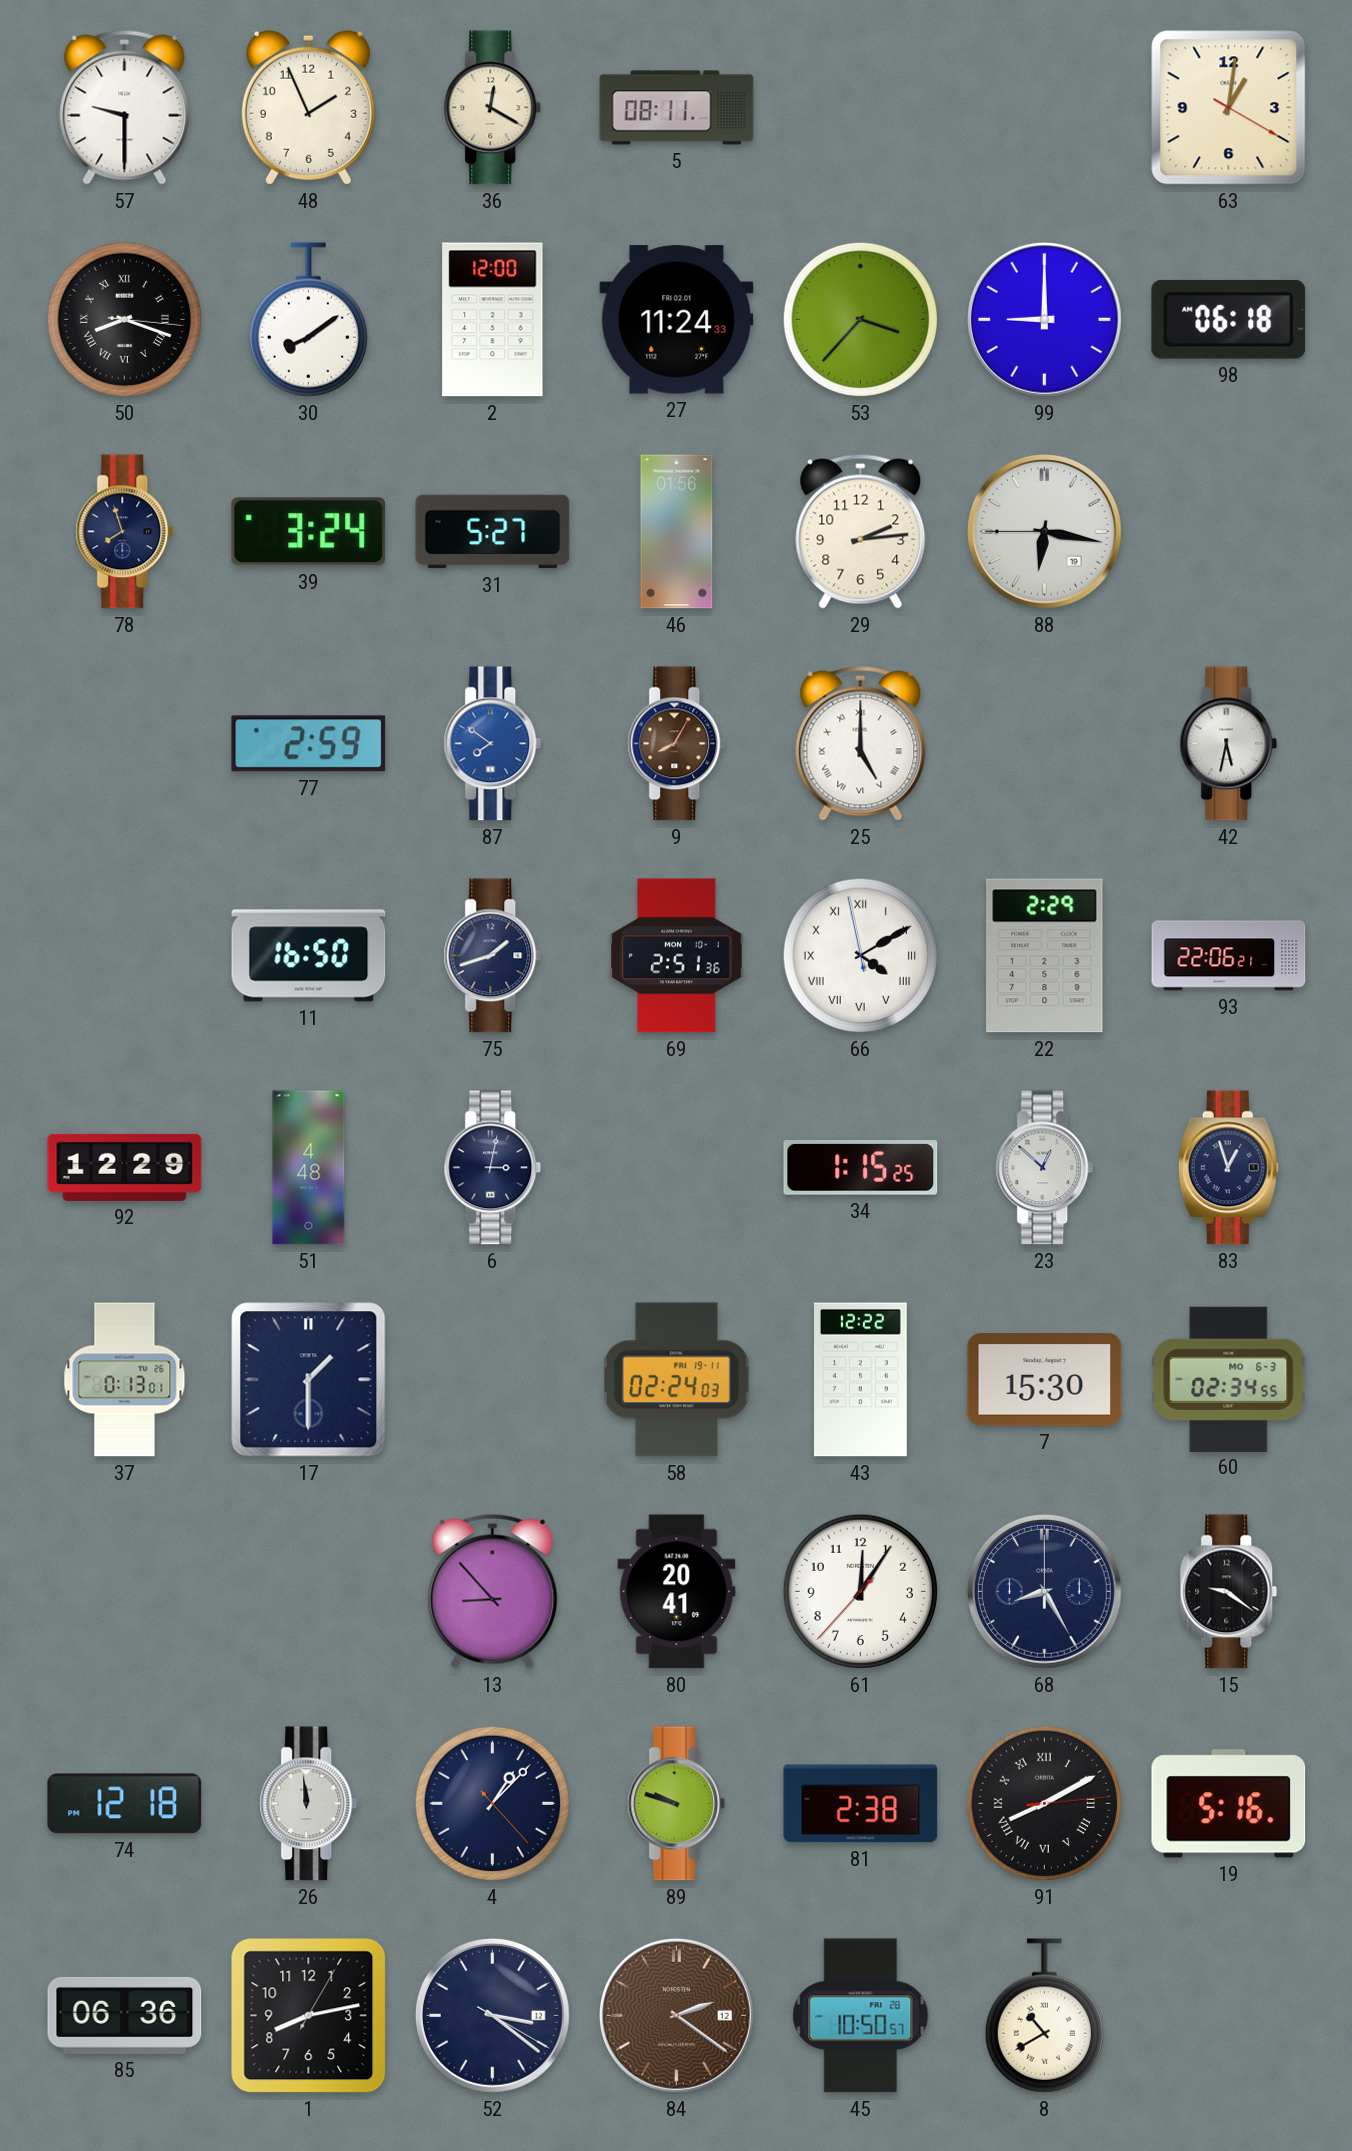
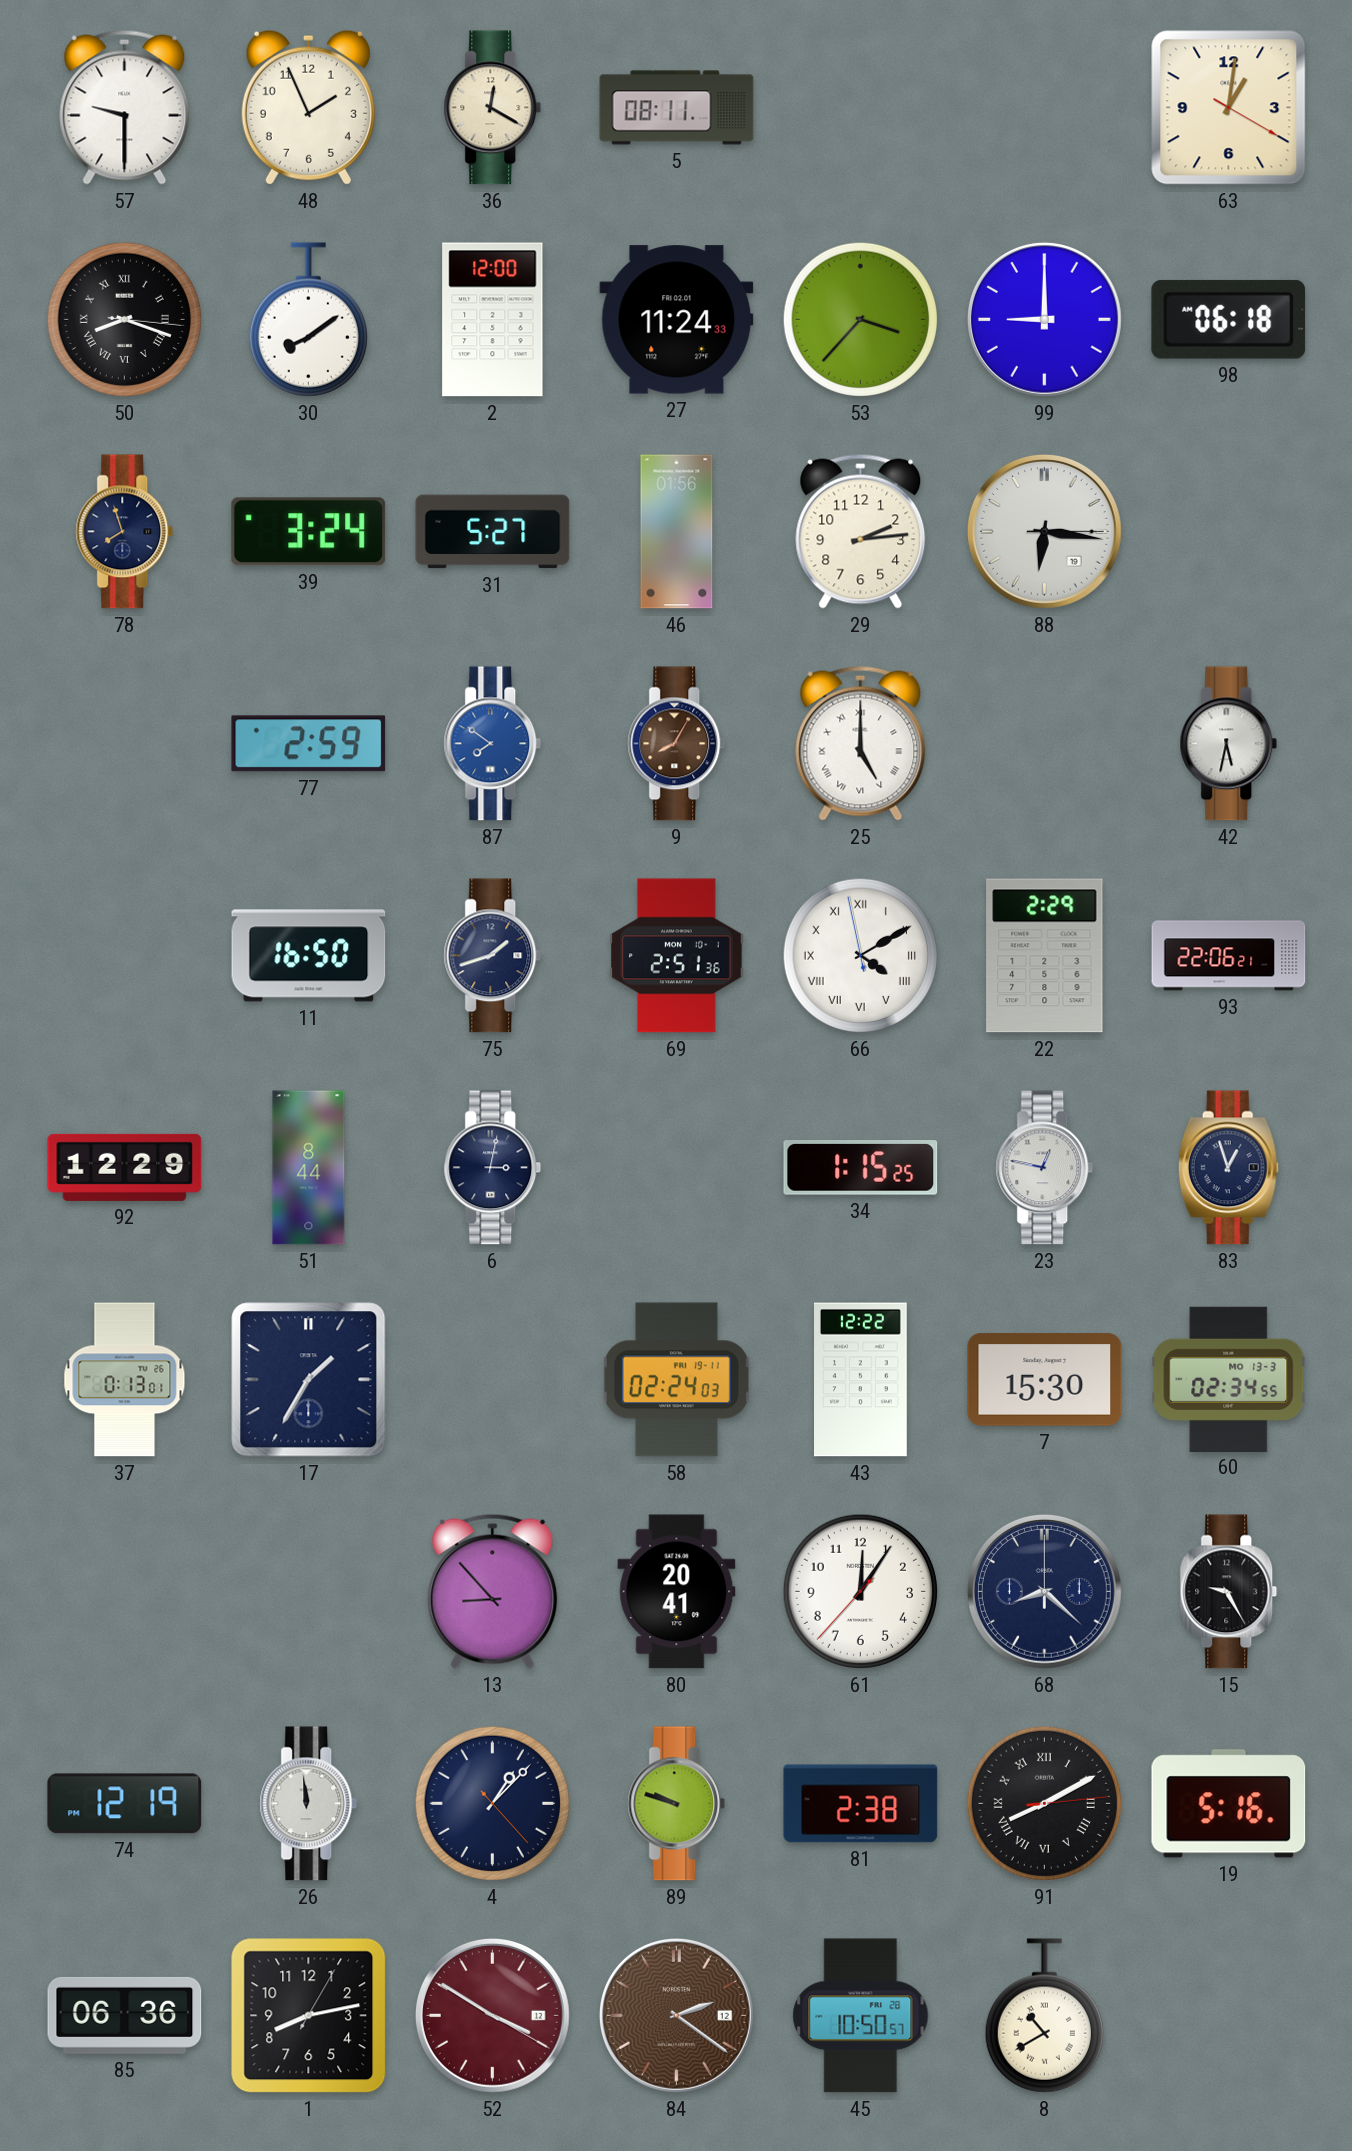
88: 6:16:45 -> 6:16:15 (1044, 531)
51: 4:48 -> 8:44 (309, 1168)
23: 12:52 -> 12:47 (1045, 1168)
17: 1:30 -> 1:35 (309, 1380)
60 date: MO 6-3 -> MO 13-3 (1229, 1379)
68: 8:25 -> 8:22 (1044, 1591)
15: 9:21 -> 9:25 (1229, 1592)
74: 12:18 -> 12:19 (125, 1804)
52: 3:21 -> 3:50 (492, 2015)
52 dial: navy -> burgundy (492, 2015)
